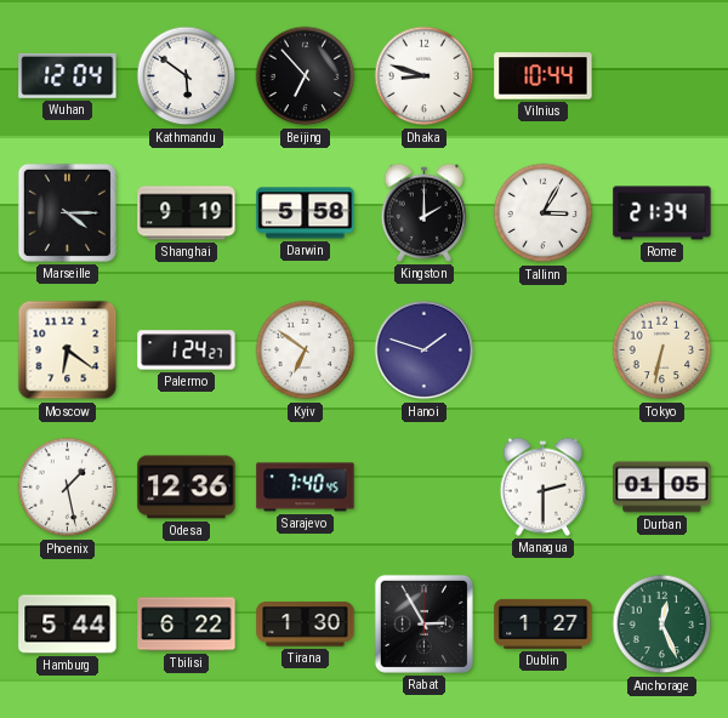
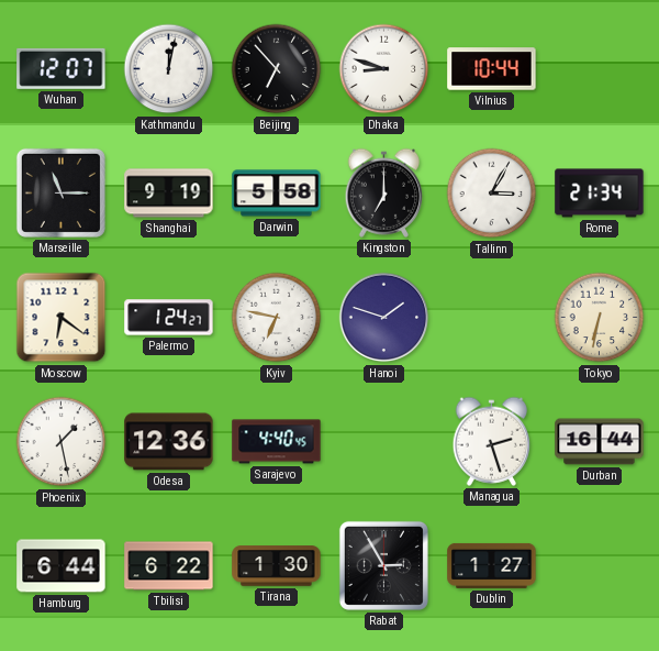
Wuhan: 12:04 -> 12:07 (62, 68)
Kathmandu: 5:51 -> 12:02 (169, 69)
Marseille: 4:15 -> 11:15 (60, 192)
Kingston: 2:00 -> 7:00 (384, 192)
Kyiv: 6:51 -> 6:47 (277, 318)
Sarajevo: 7:40 -> 4:40 (277, 442)
Managua: 2:30 -> 2:27 (492, 441)
Durban: 01:05 -> 16:44 (600, 442)
Hamburg: 5:44 -> 6:44 (62, 566)
Anchorage: 12:26 -> none (662, 625)
